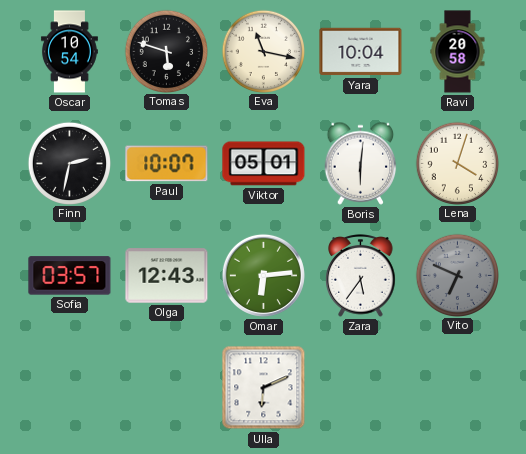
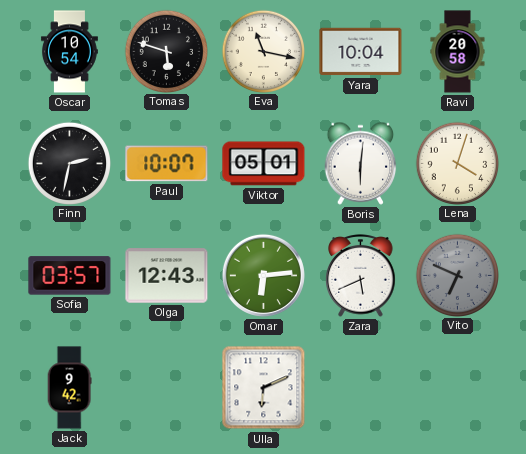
Zara: 5:36 -> 5:41 (361, 276)
Jack: none -> 9:42 (69, 388)
